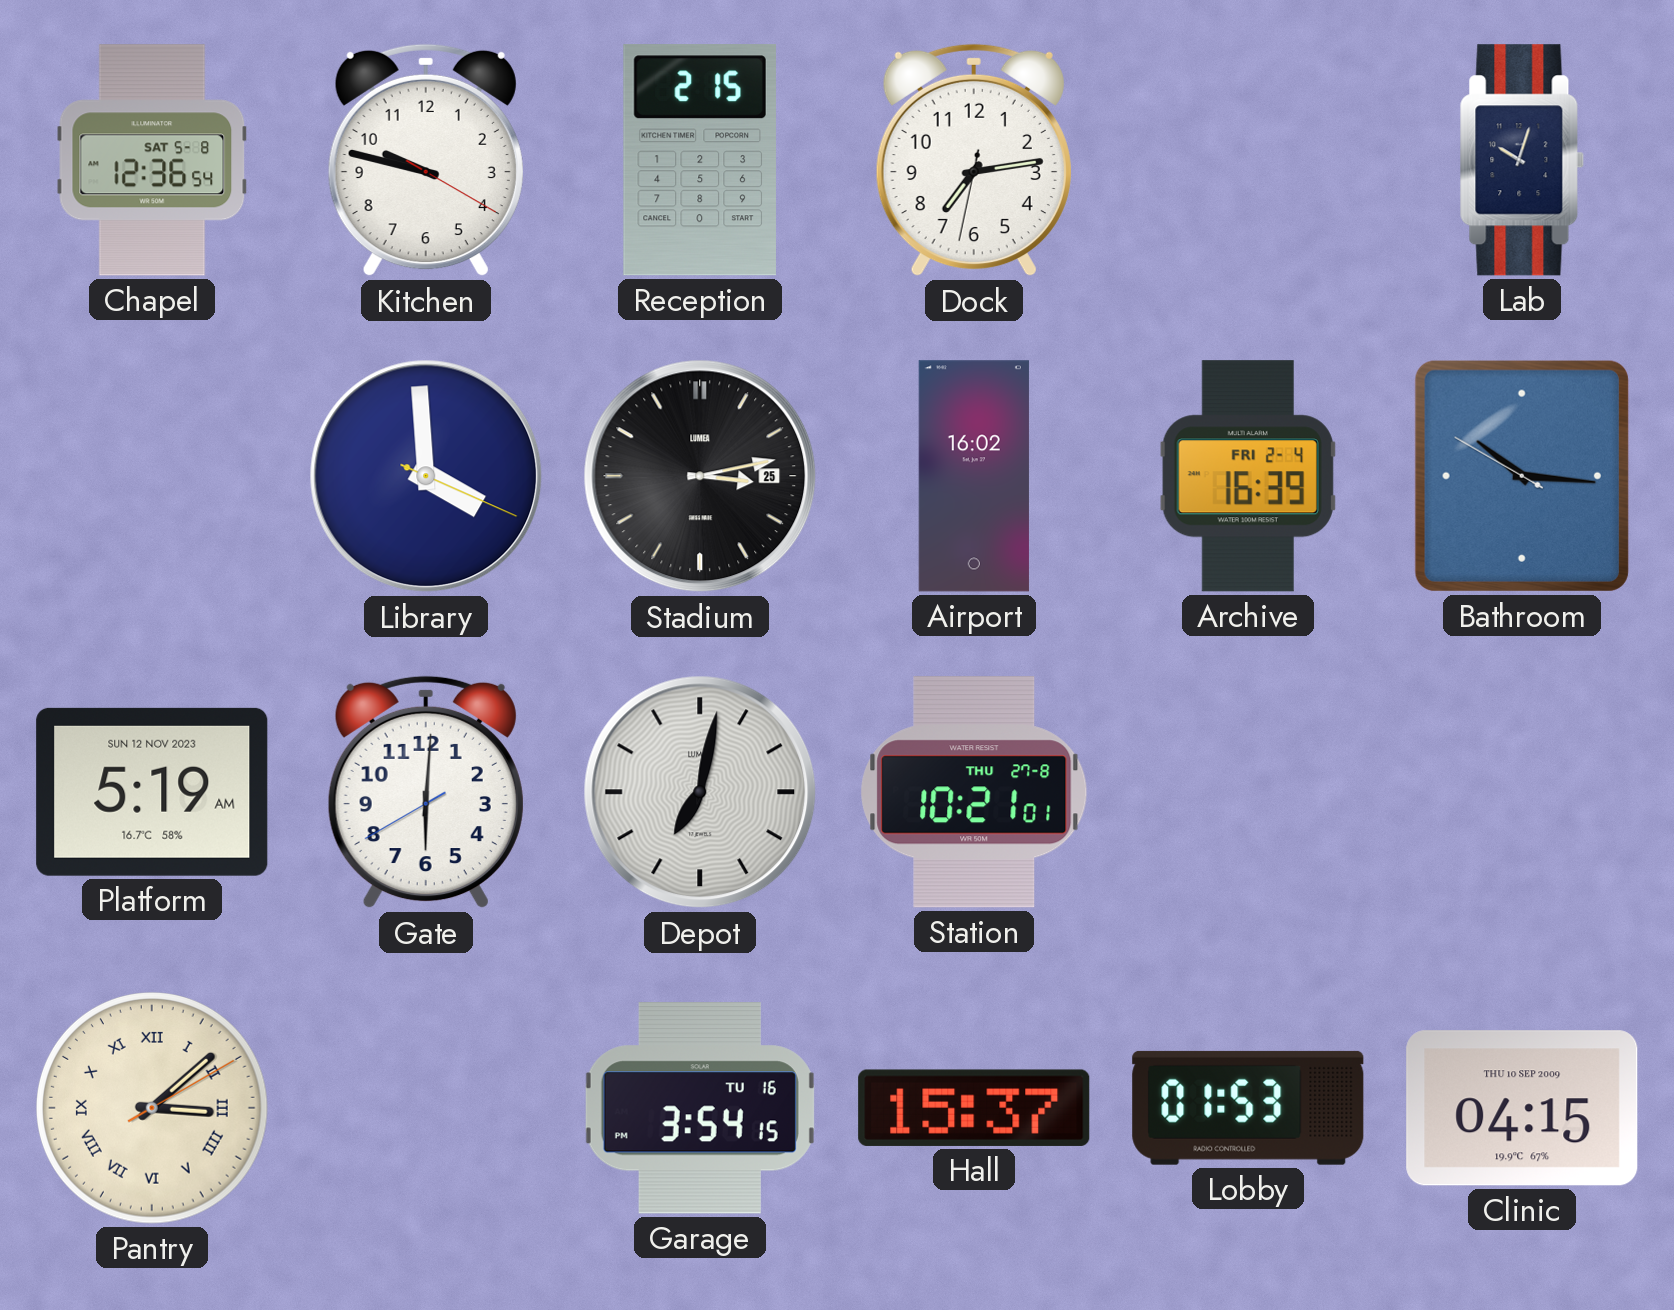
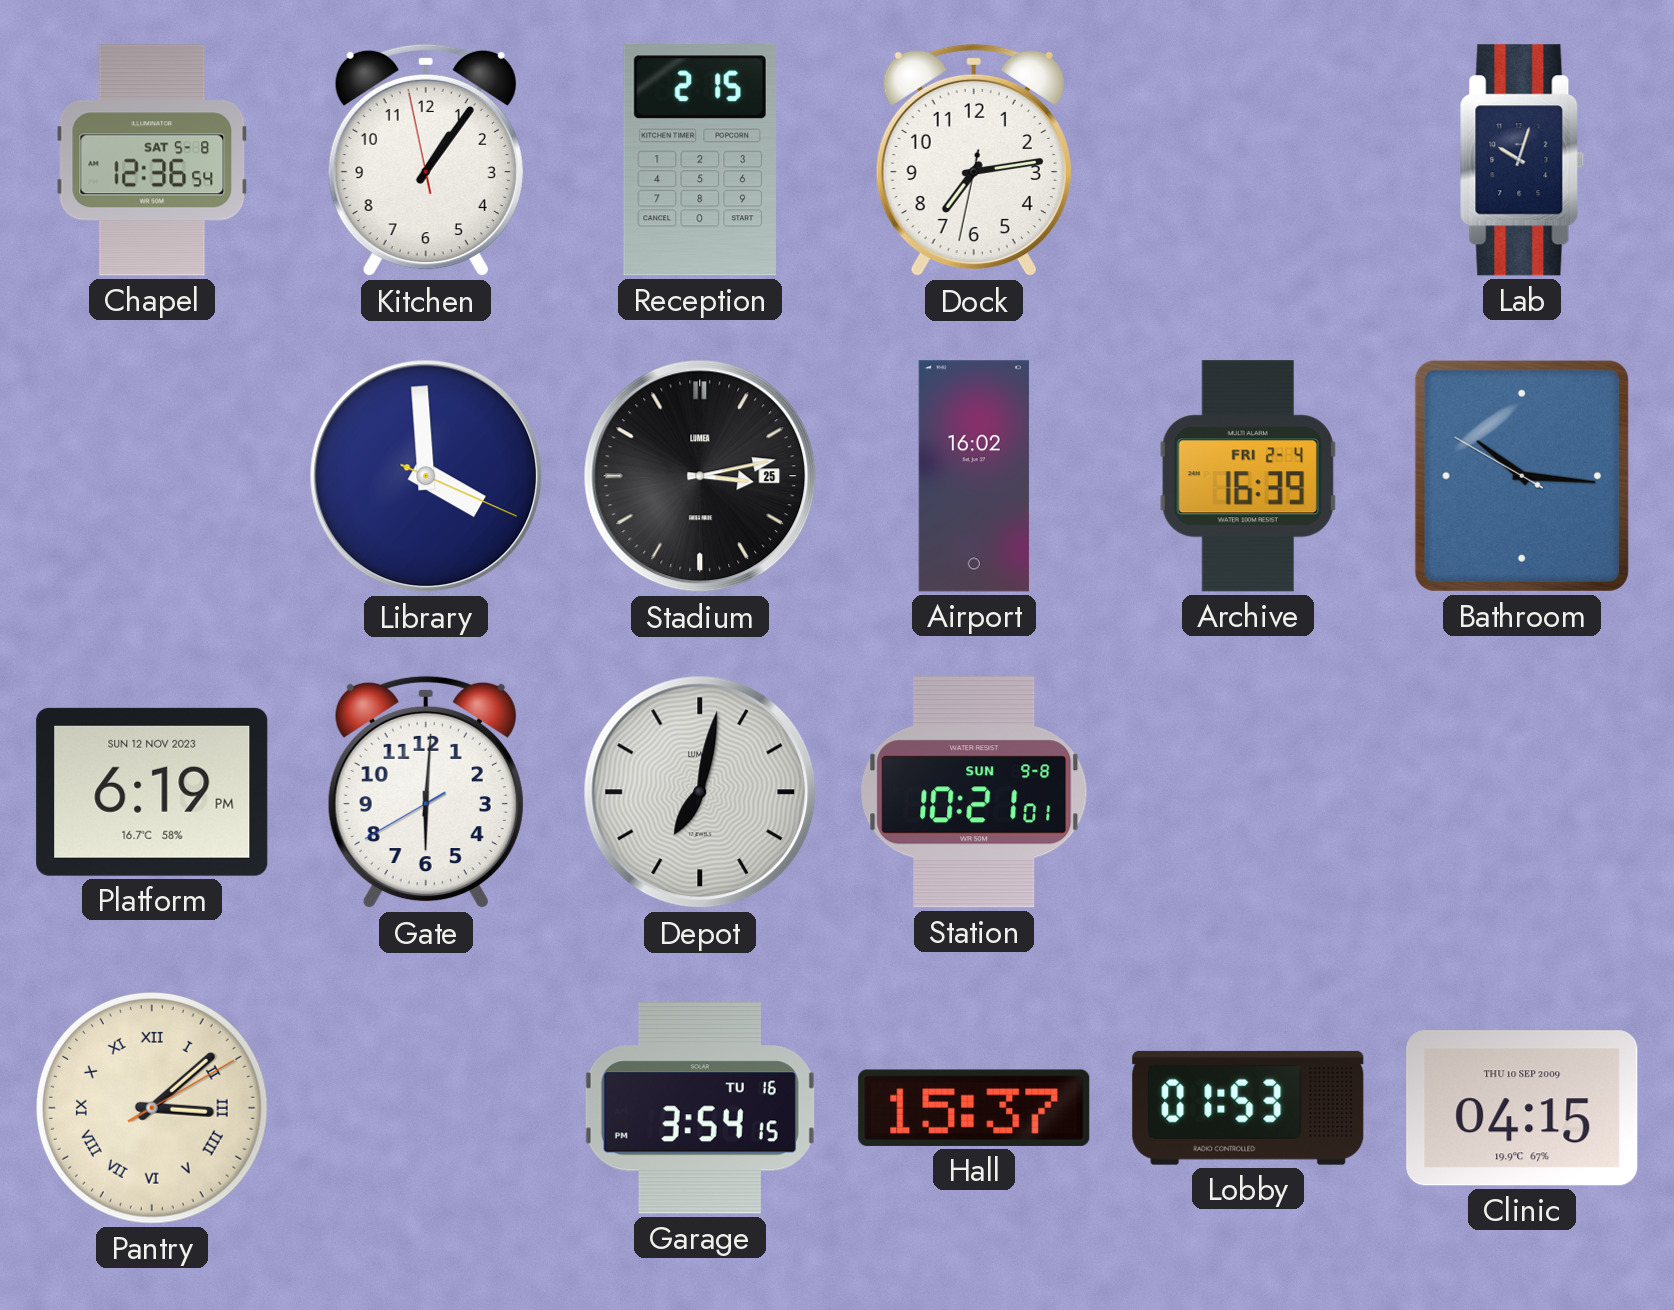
Kitchen: 9:47 -> 1:05 (426, 160)
Platform: 5:19 -> 6:19 (152, 792)
Station date: THU 27-8 -> SUN 9-8 (974, 792)
